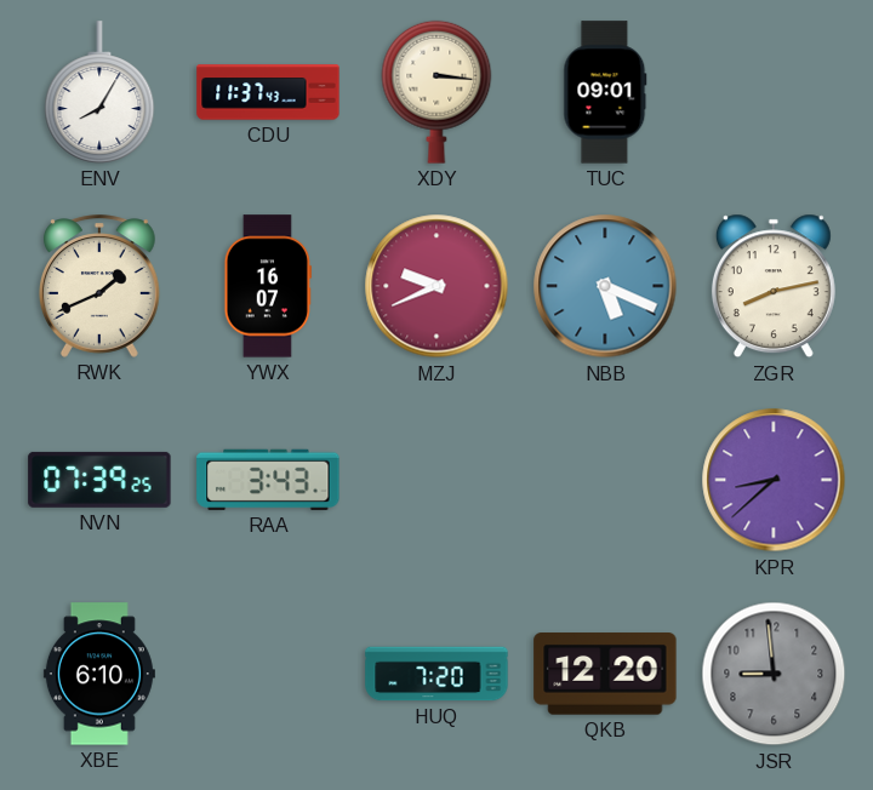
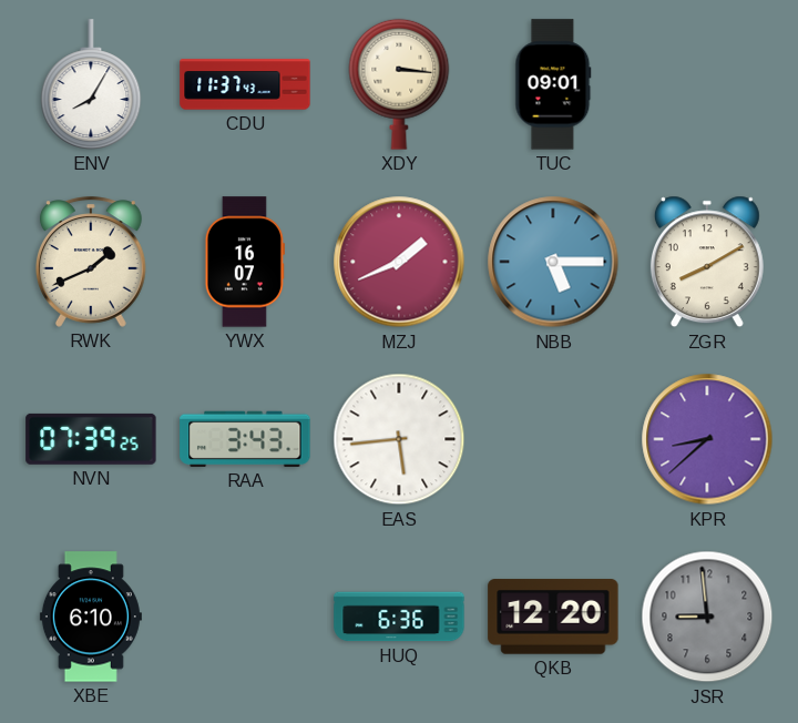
MZJ: 9:41 -> 1:41 (399, 262)
NBB: 5:19 -> 5:15 (553, 262)
ZGR: 8:13 -> 8:10 (707, 262)
EAS: none -> 5:44 (399, 439)
HUQ: 7:20 -> 6:36 (399, 617)
